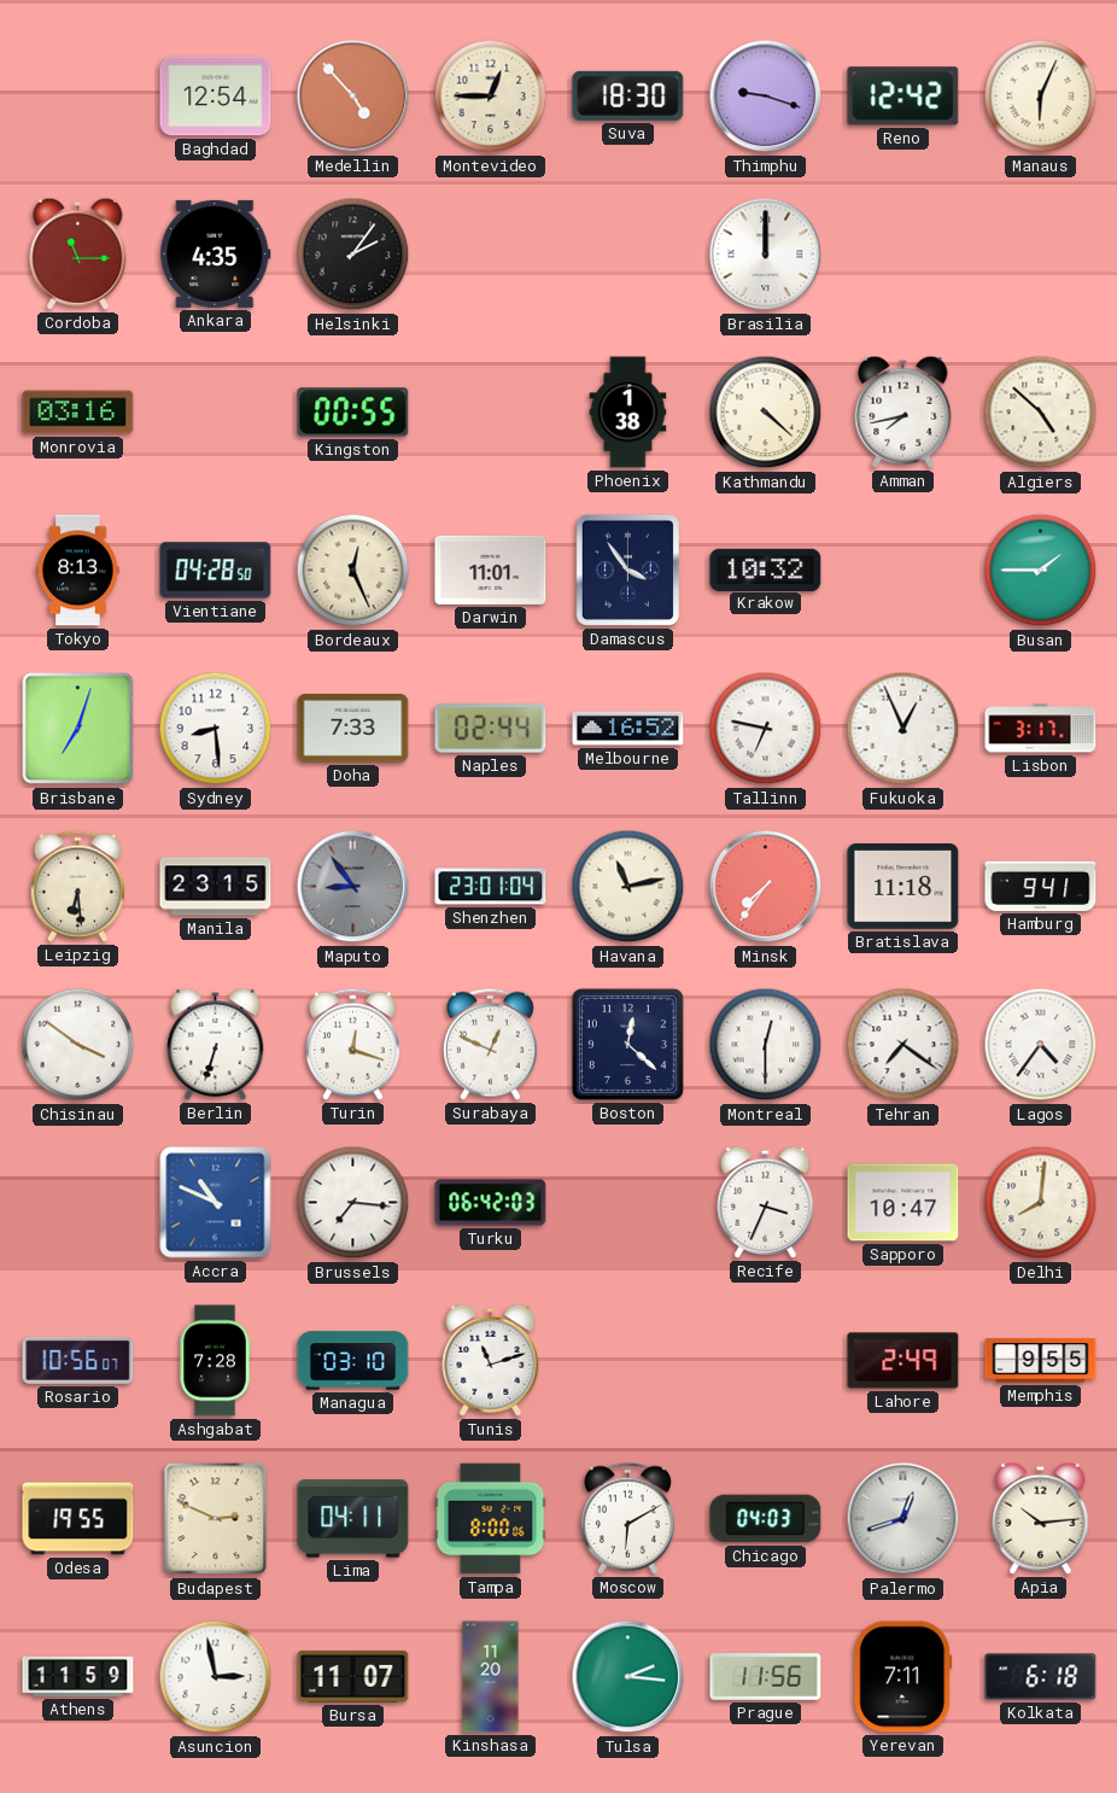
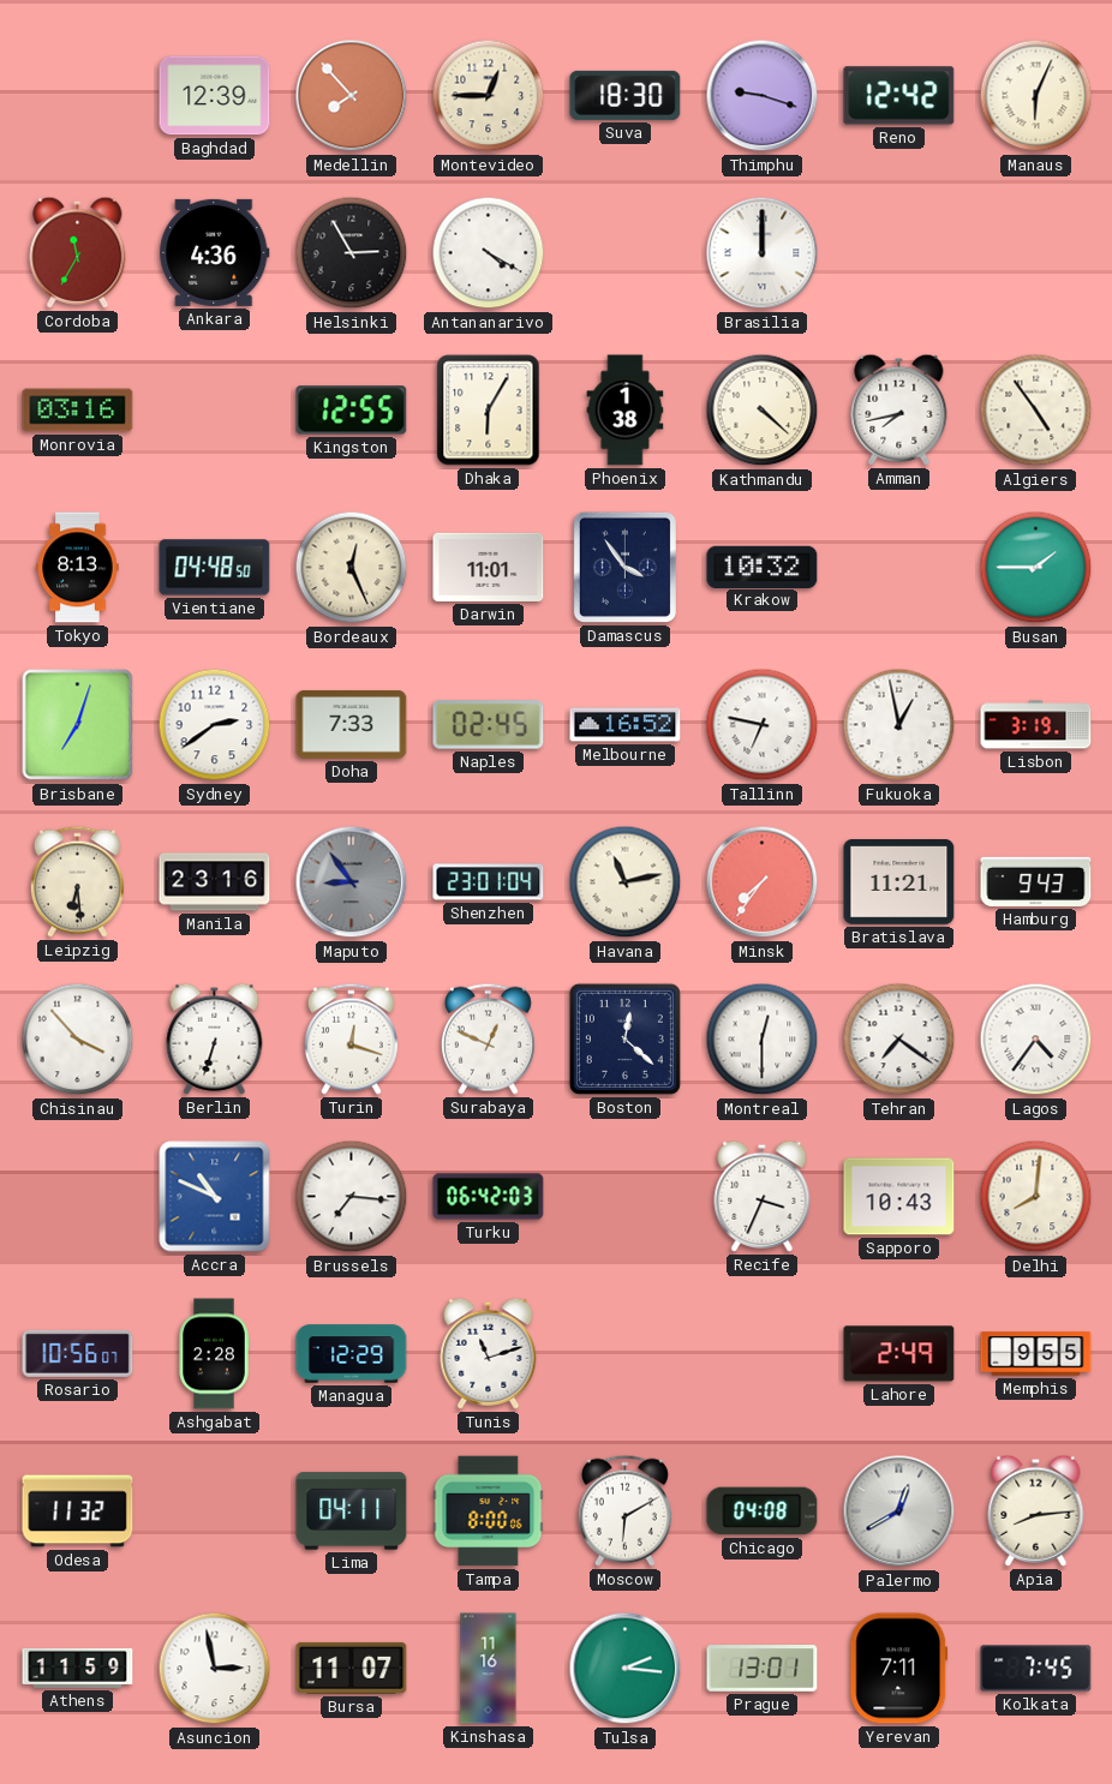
Baghdad: 12:54 -> 12:39 (215, 96)
Medellin: 4:53 -> 7:53 (352, 96)
Cordoba: 11:15 -> 11:35 (78, 252)
Ankara: 4:35 -> 4:36 (215, 252)
Helsinki: 2:06 -> 2:55 (352, 253)
Antananarivo: none -> 4:20 (489, 253)
Kingston: 00:55 -> 12:55 (352, 411)
Dhaka: none -> 6:05 (489, 411)
Algiers: 4:52 -> 4:54 (1036, 411)
Vientiane: 04:28 -> 04:48 (215, 568)
Sydney: 8:29 -> 2:39 (215, 725)
Naples: 02:44 -> 02:45 (489, 725)
Fukuoka: 12:56 -> 12:58 (899, 725)
Lisbon: 3:17 -> 3:19 (1036, 725)
Manila: 23:15 -> 23:16 (215, 882)
Bratislava: 11:18 -> 11:21 (899, 882)
Hamburg: 9:41 -> 9:43 (1036, 881)
Chisinau: 3:51 -> 3:53 (78, 1040)
Sapporo: 10:47 -> 10:43 (899, 1197)
Ashgabat: 7:28 -> 2:28 (214, 1354)
Managua: 03:10 -> 12:29 (352, 1354)
Odesa: 19:55 -> 11:32 (78, 1511)
Budapest: 2:49 -> none (216, 1519)
Chicago: 04:03 -> 04:08 (763, 1511)
Palermo: 12:42 -> 12:40 (899, 1511)
Apia: 10:14 -> 8:14 (1036, 1510)
Kinshasa: 11:20 -> 11:16 (489, 1669)
Prague: 11:56 -> 13:01 (763, 1669)
Kolkata: 6:18 -> 7:45 (1036, 1669)
